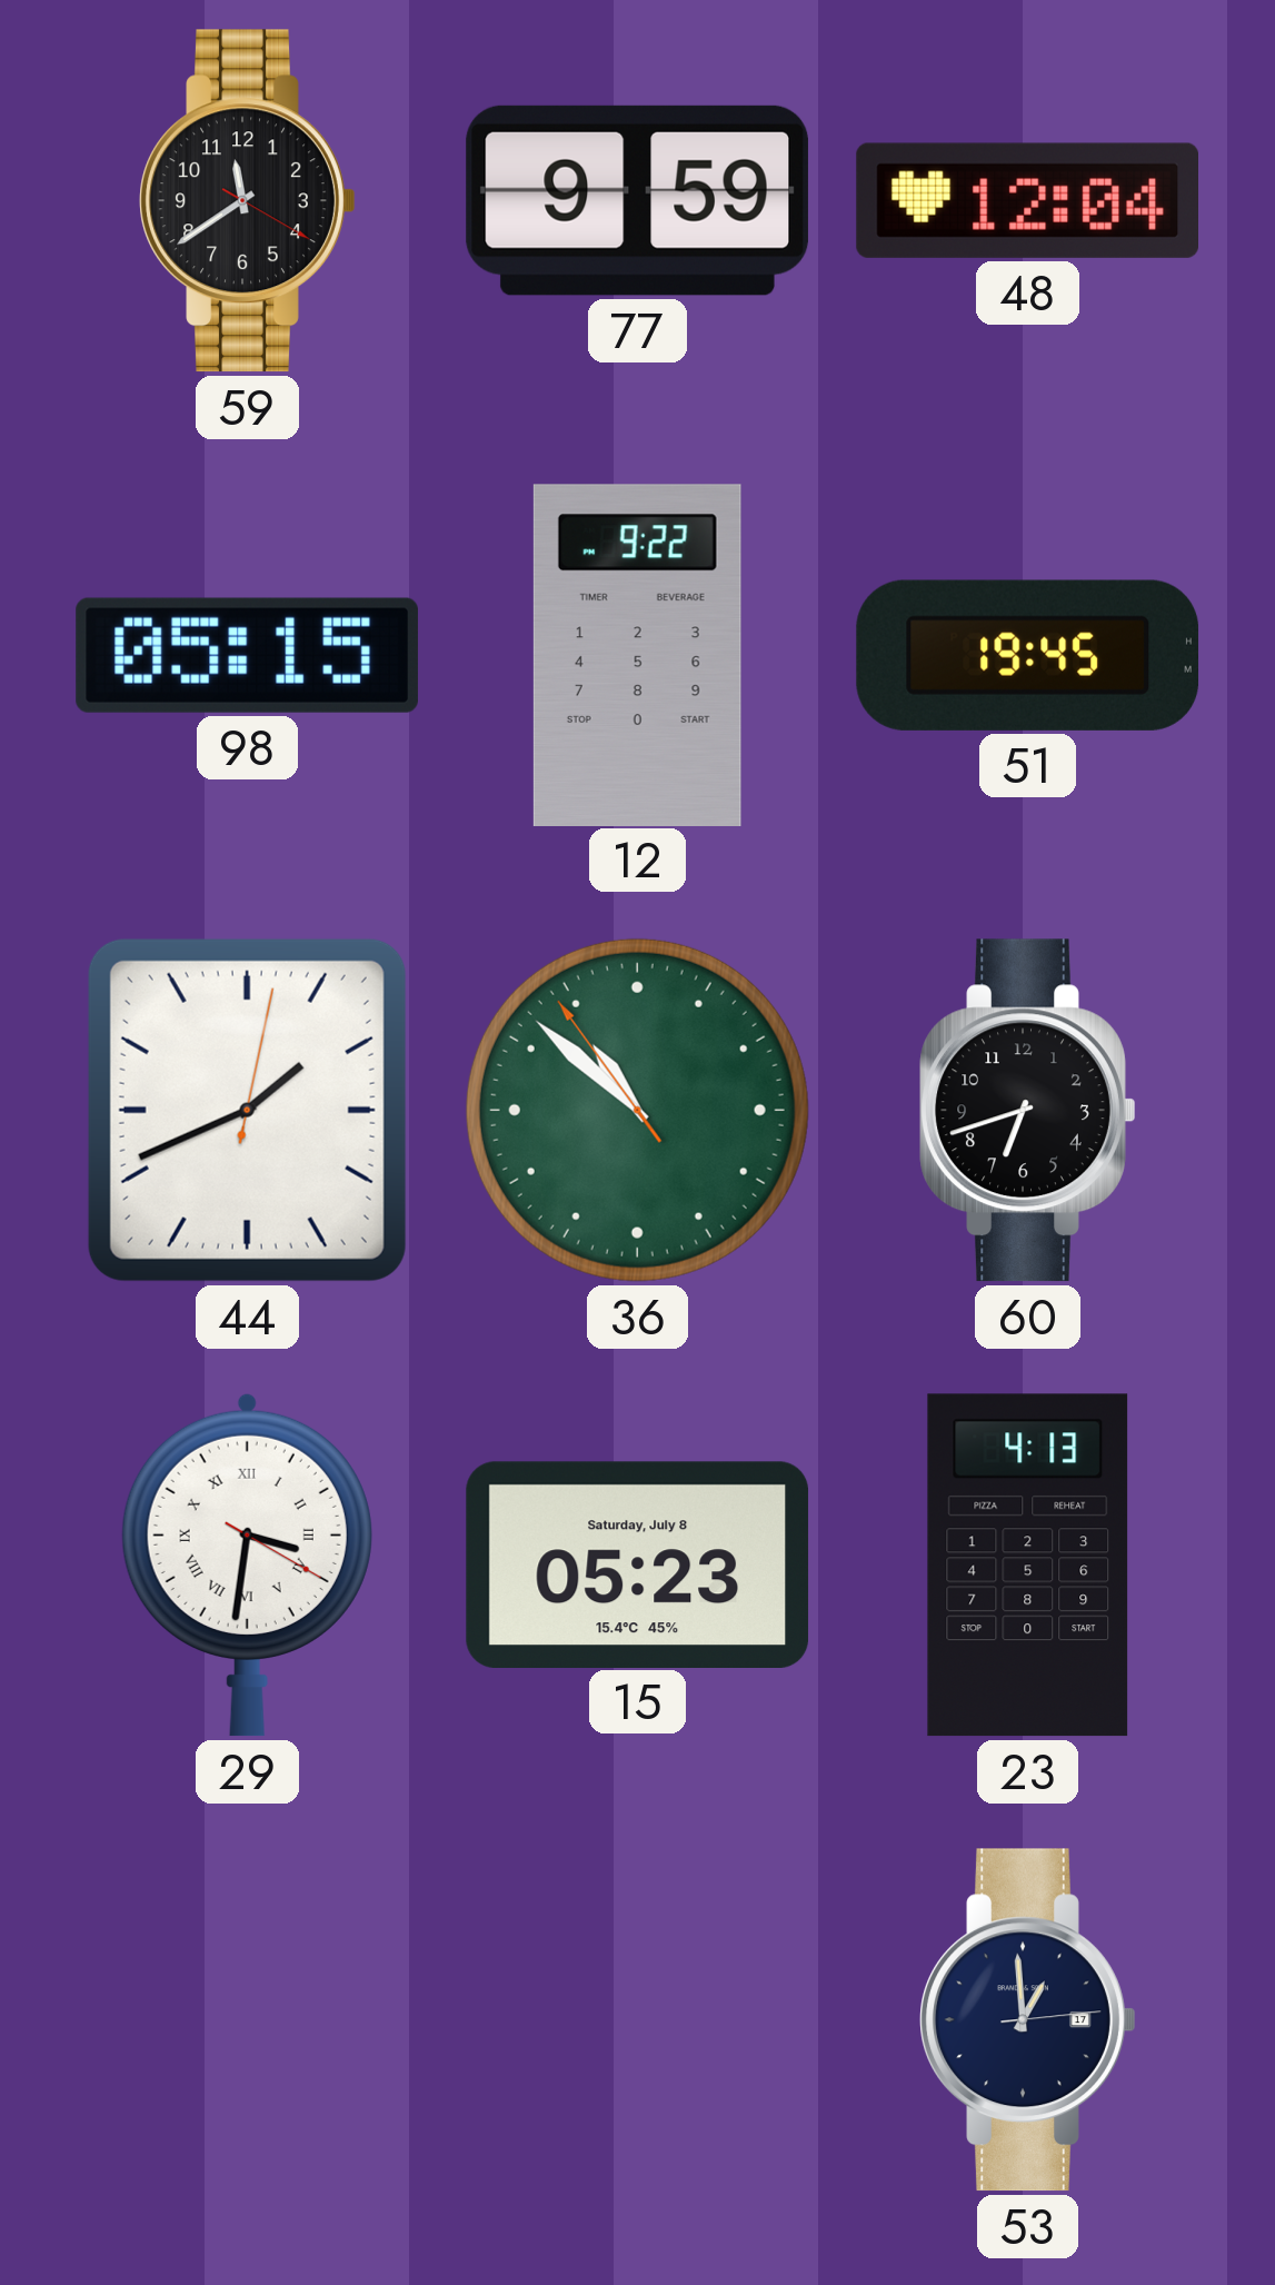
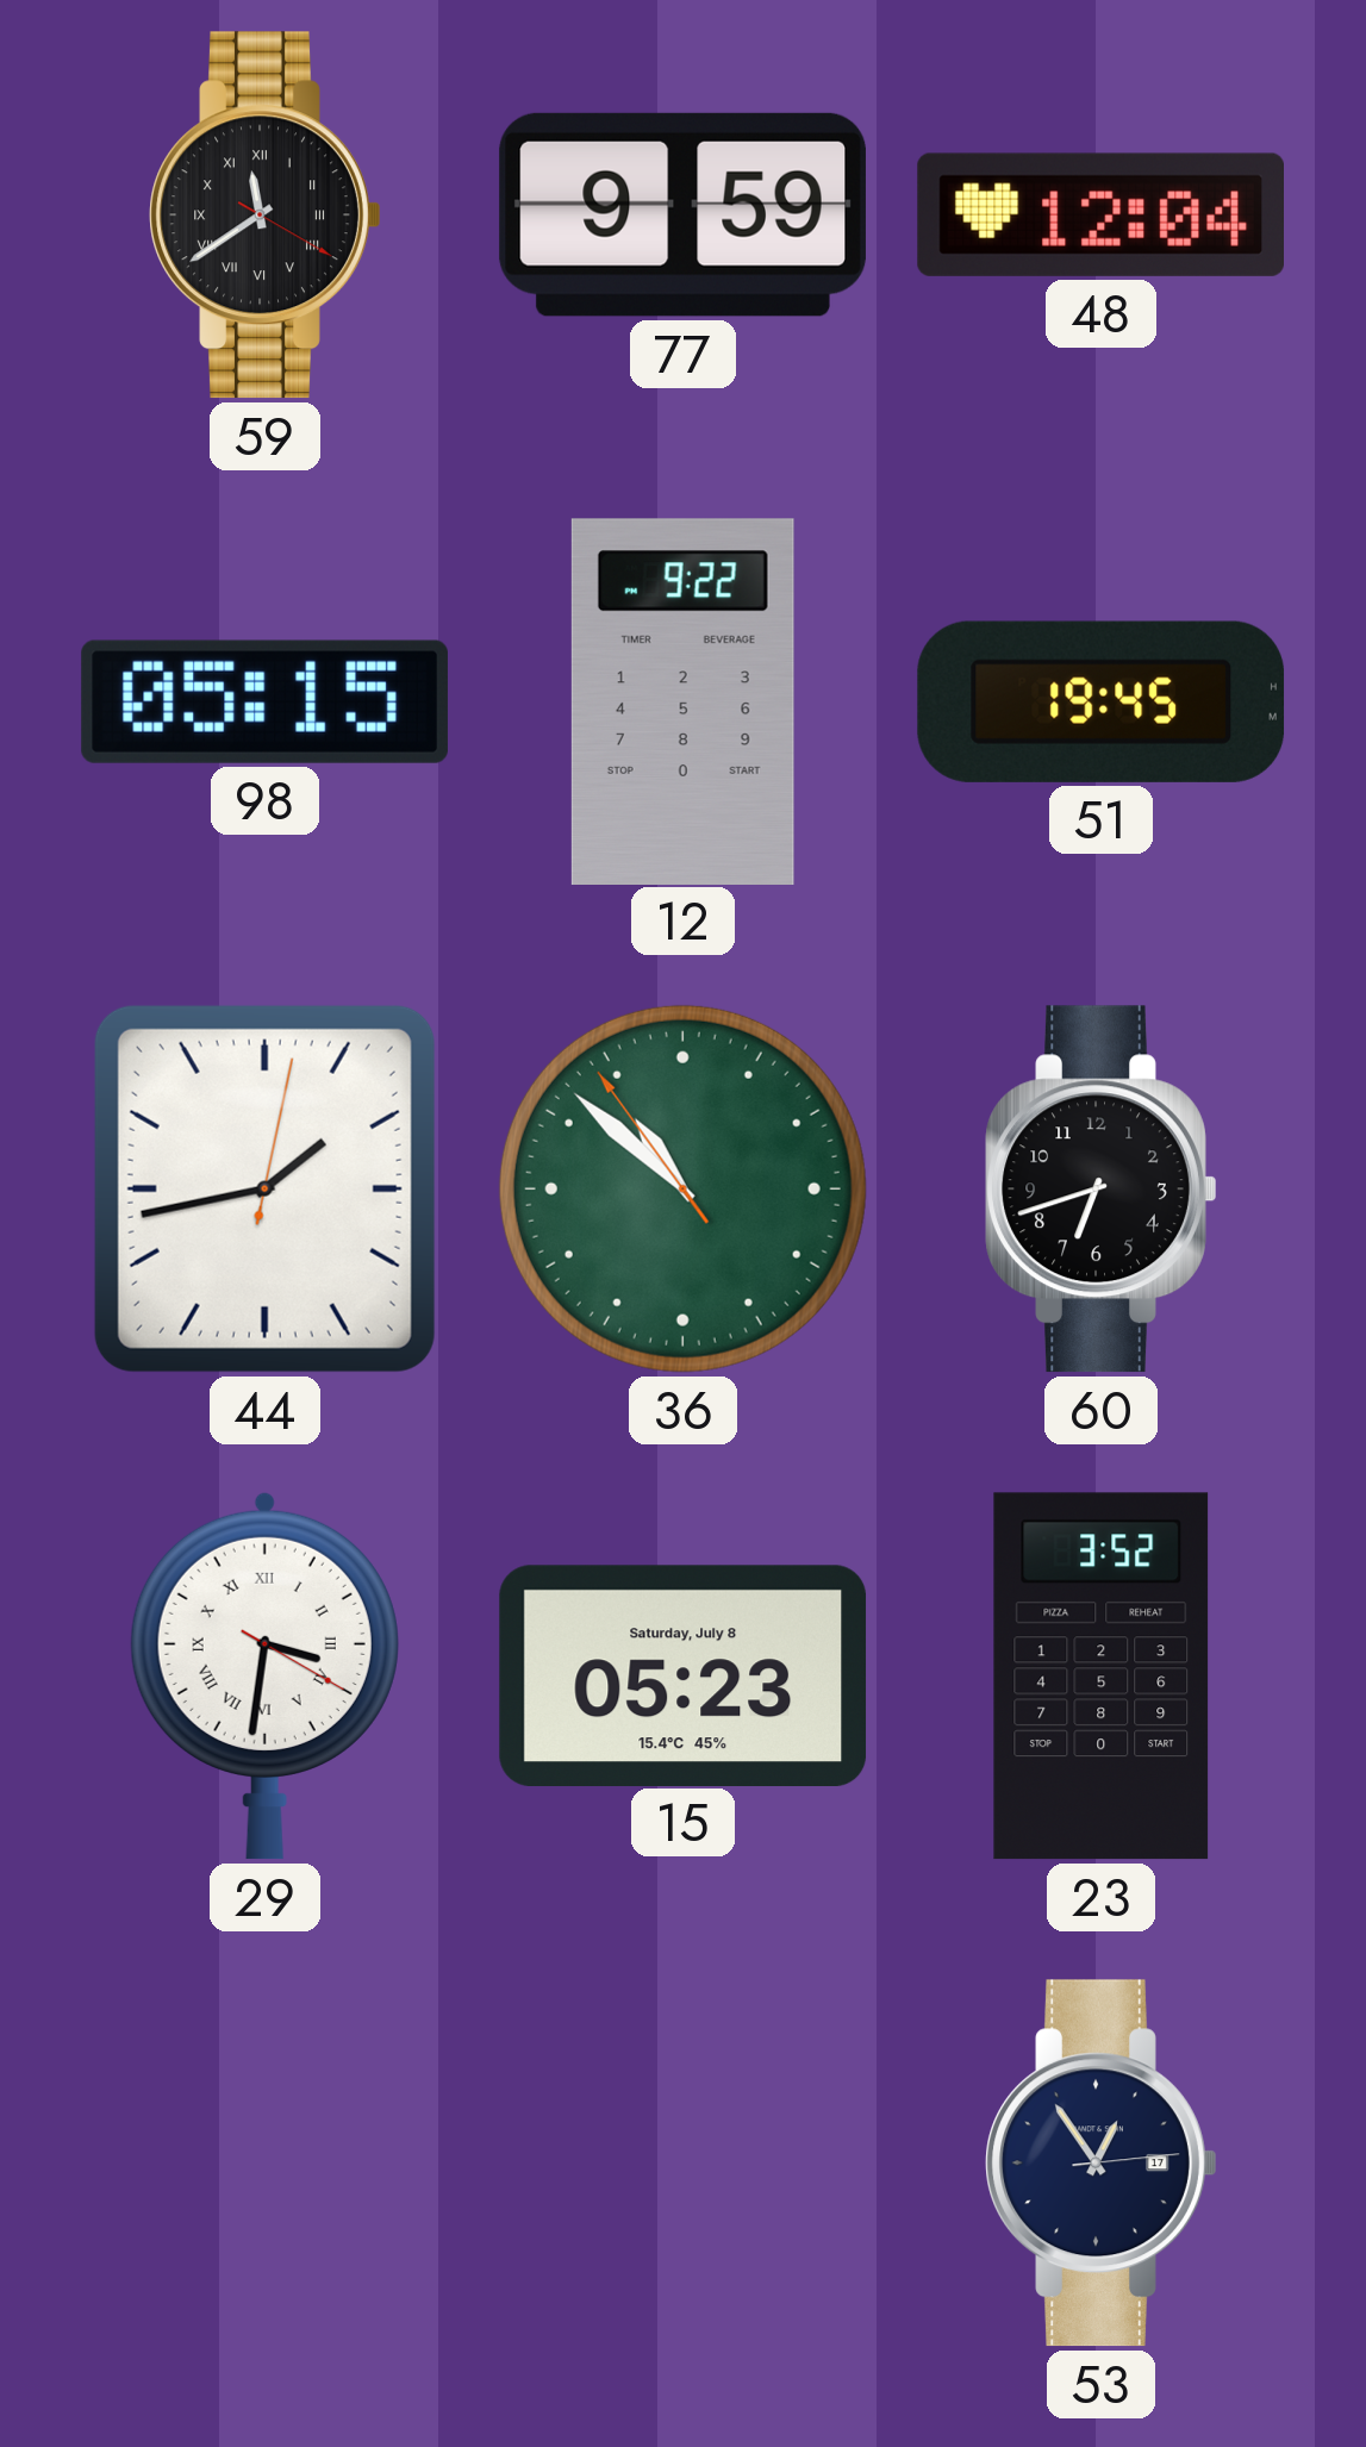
59 numerals: Arabic -> Roman (266, 216)
44: 1:41 -> 1:43 (264, 1188)
23: 4:13 -> 3:52 (1102, 1677)
53: 12:59 -> 12:54 (1102, 2164)
